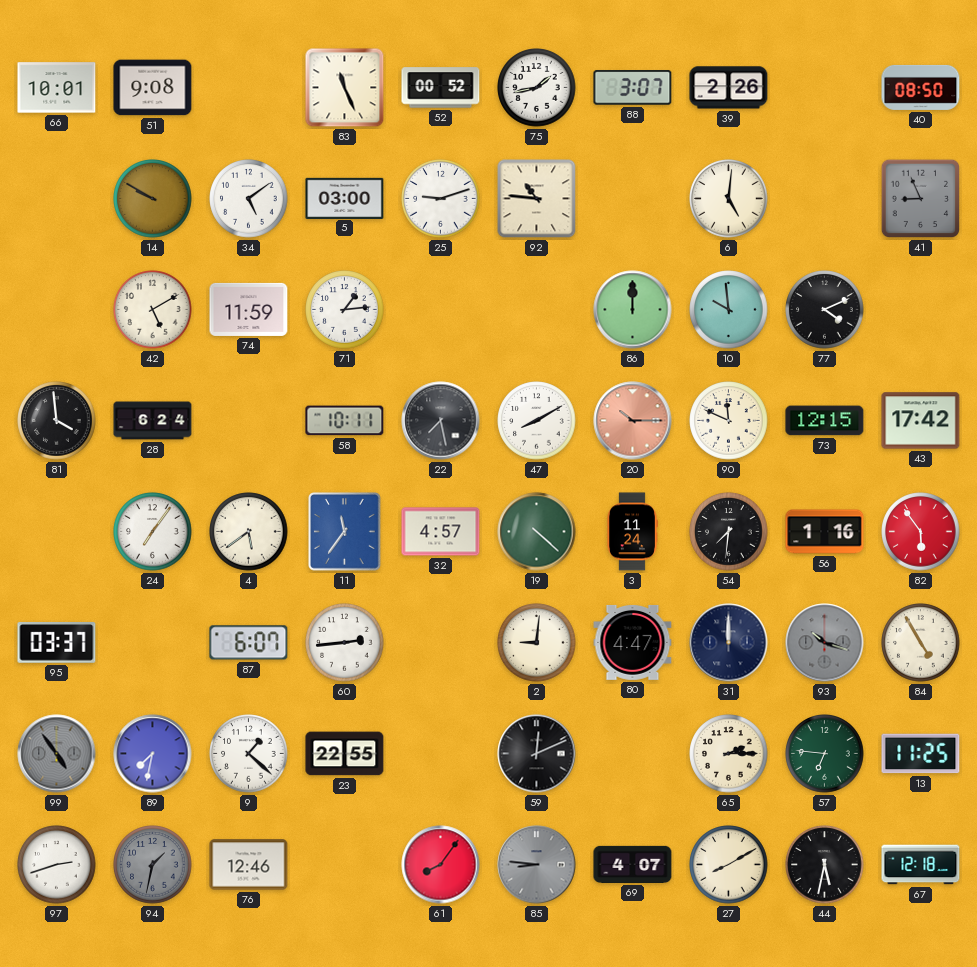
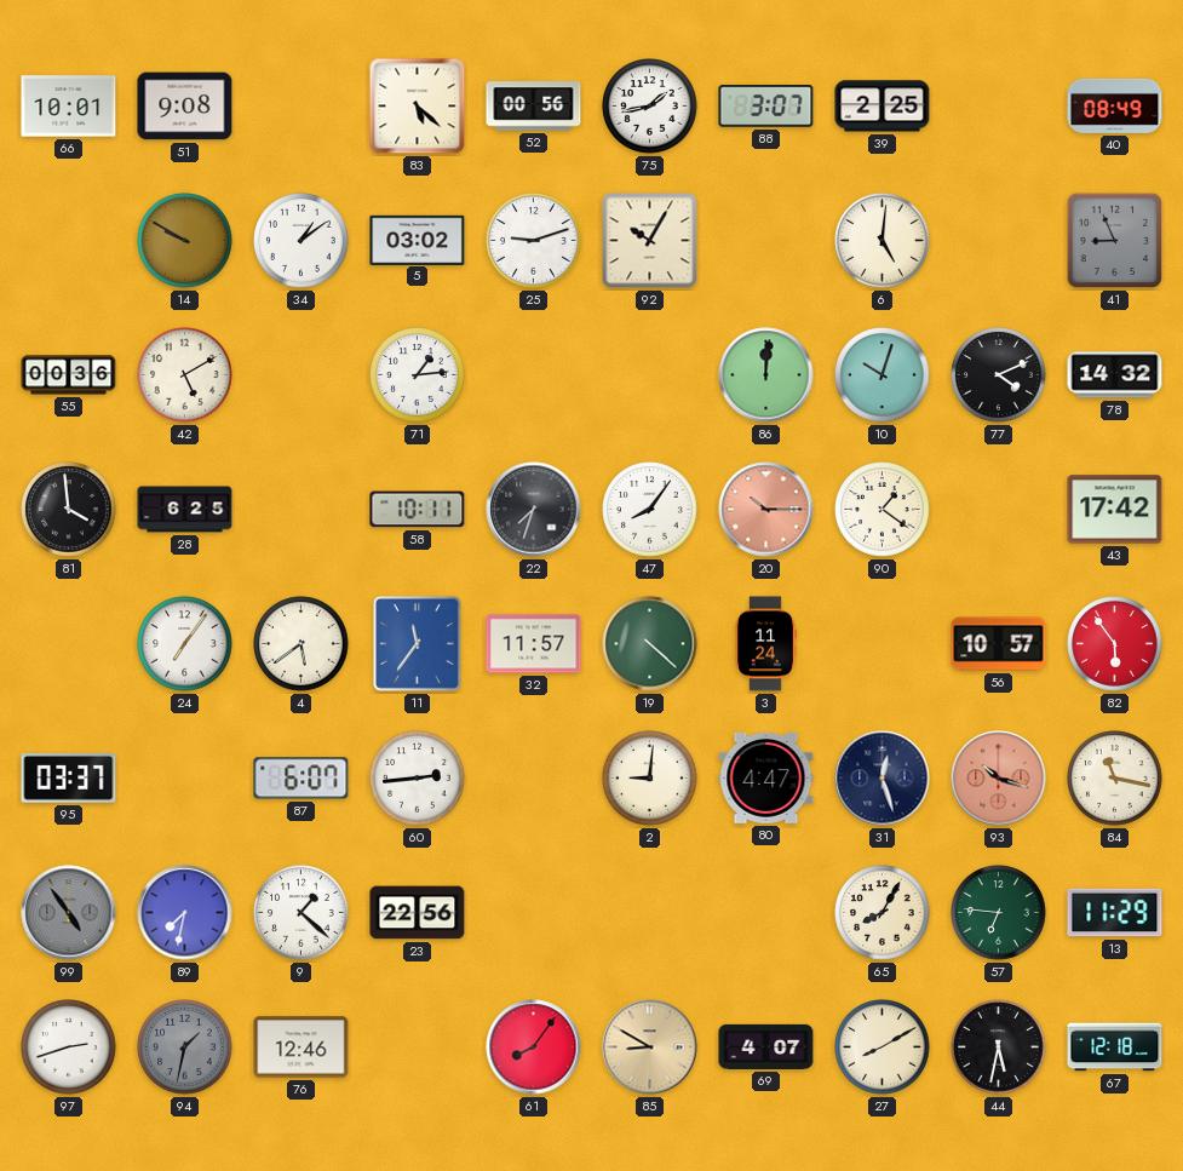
83: 11:26 -> 5:22 (418, 107)
52: 00:52 -> 00:56 (534, 107)
39: 2:26 -> 2:25 (883, 107)
40: 08:50 -> 08:49 (1115, 105)
34: 5:09 -> 1:09 (302, 241)
5: 03:00 -> 03:02 (418, 240)
92: 10:46 -> 10:05 (650, 241)
55: none -> 00:36 (69, 375)
74: 11:59 -> none (249, 309)
86: 12:00 -> 12:01 (766, 375)
10: 9:59 -> 10:03 (883, 375)
78: none -> 14:32 (1115, 375)
28: 6:24 -> 6:25 (185, 510)
22: 7:28 -> 7:33 (534, 510)
47: 8:10 -> 8:06 (650, 510)
90: 11:49 -> 1:21 (883, 510)
73: 12:15 -> none (825, 421)
32: 4:57 -> 11:57 (534, 644)
54: 7:31 -> none (729, 532)
56: 1:16 -> 10:57 (999, 644)
31: 12:00 -> 12:27 (883, 779)
93 dial: grey -> salmon (999, 779)
84: 4:55 -> 11:17 (1115, 779)
23: 22:55 -> 22:56 (418, 913)
59: 12:11 -> none (537, 754)
65: 2:15 -> 8:05 (883, 913)
13: 11:25 -> 11:29 (1115, 913)
85: 8:46 -> 8:50 (650, 1047)
85 dial: grey -> champagne (650, 1047)
